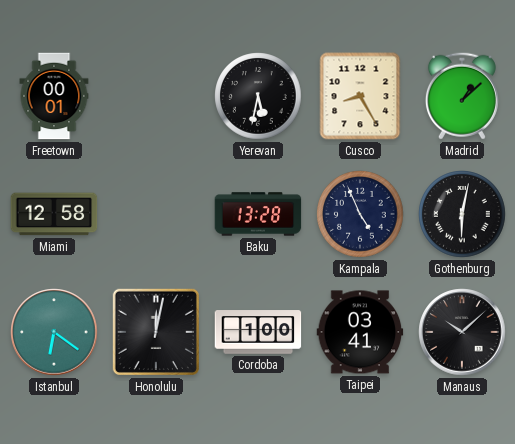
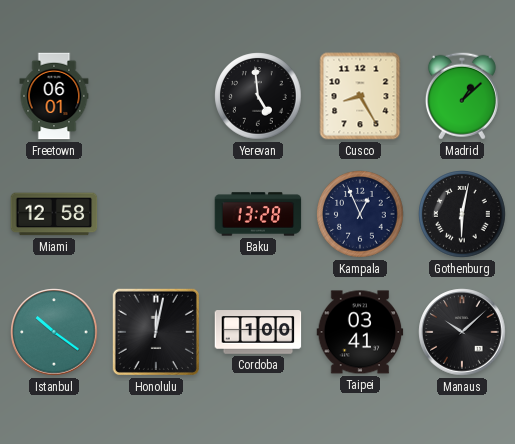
Freetown: 00:01 -> 06:01 (54, 96)
Yerevan: 5:32 -> 4:59 (258, 96)
Kampala: 4:56 -> 12:56 (360, 214)
Istanbul: 6:21 -> 10:21 (54, 332)
